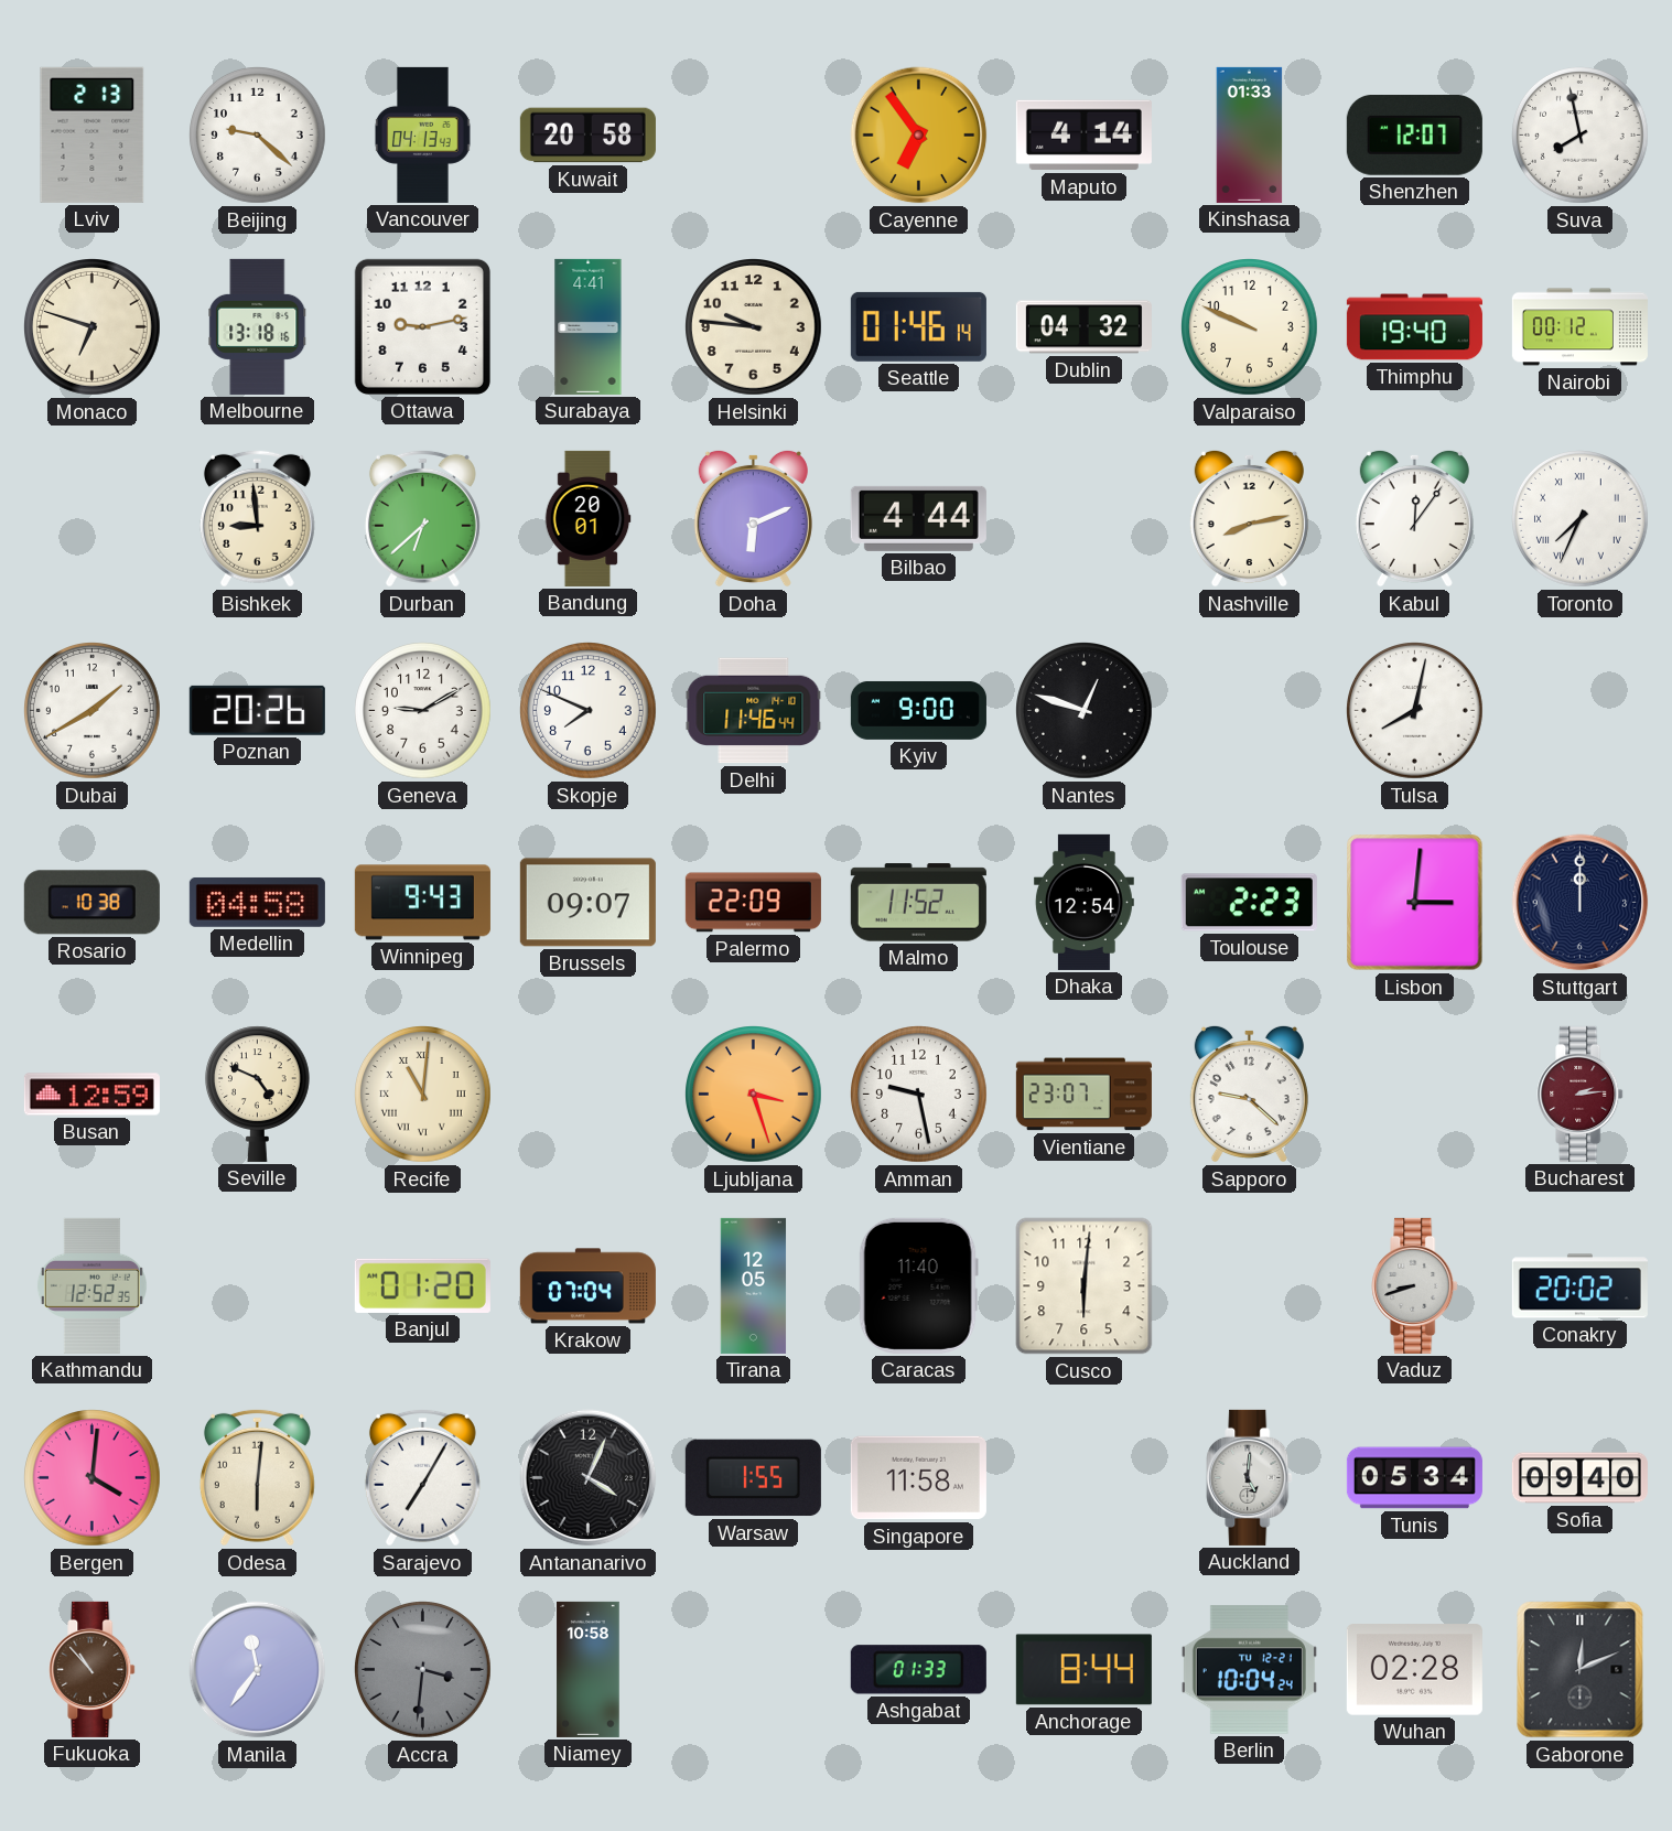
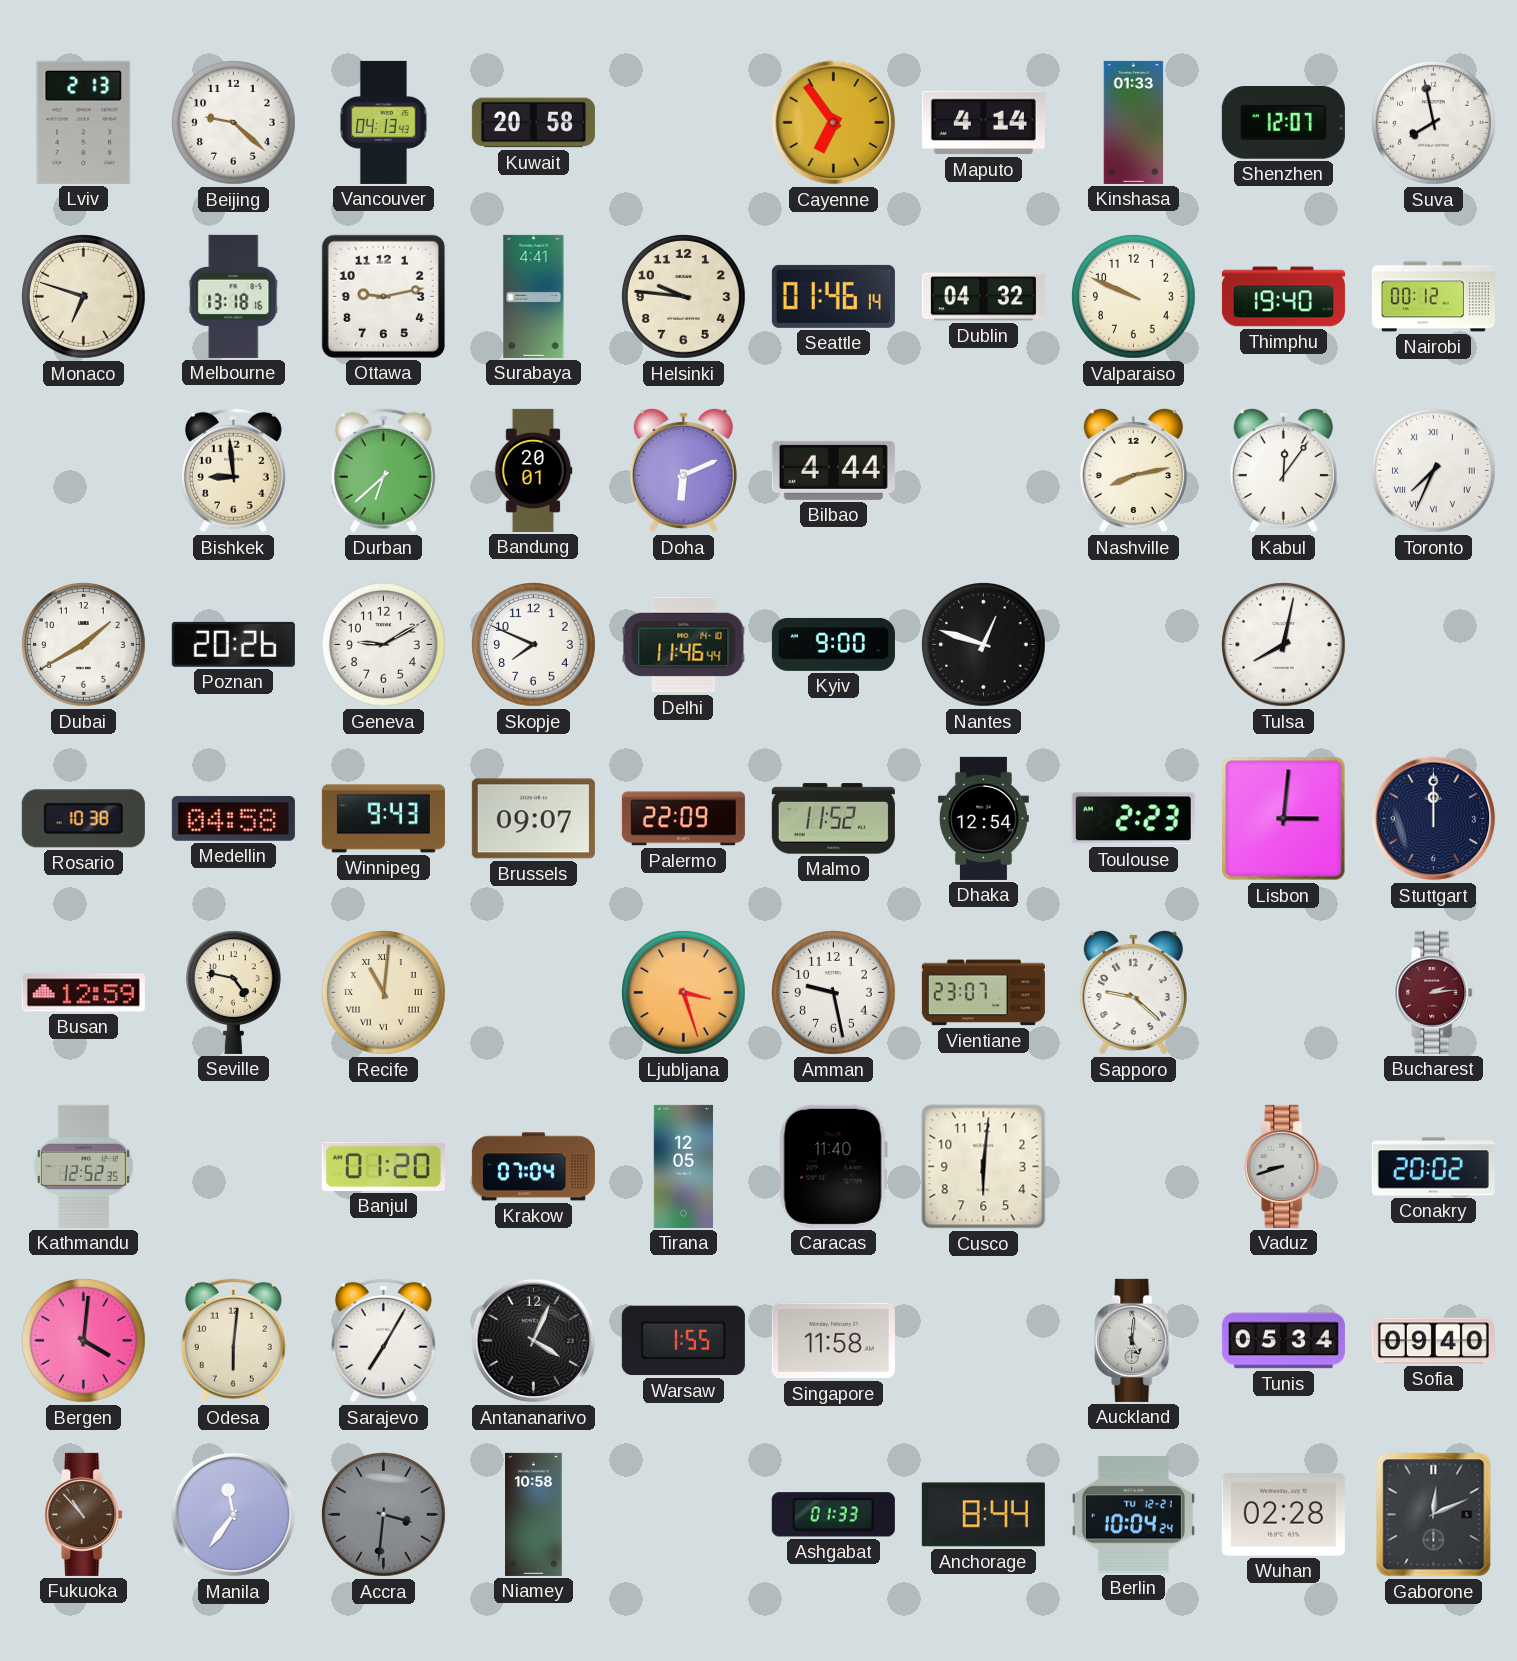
Seville: 4:49 -> 4:47 (233, 992)
